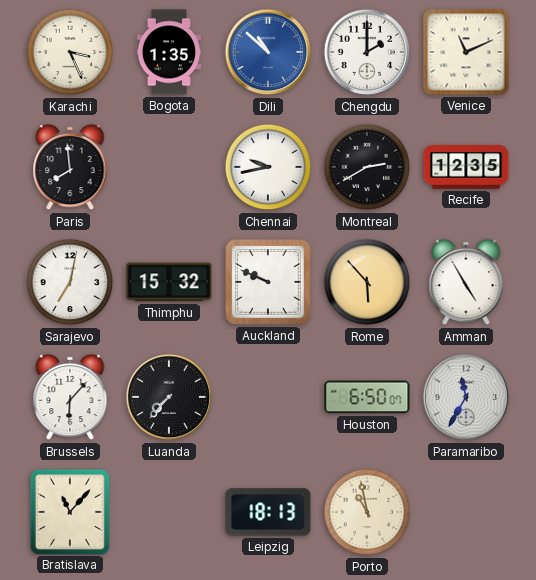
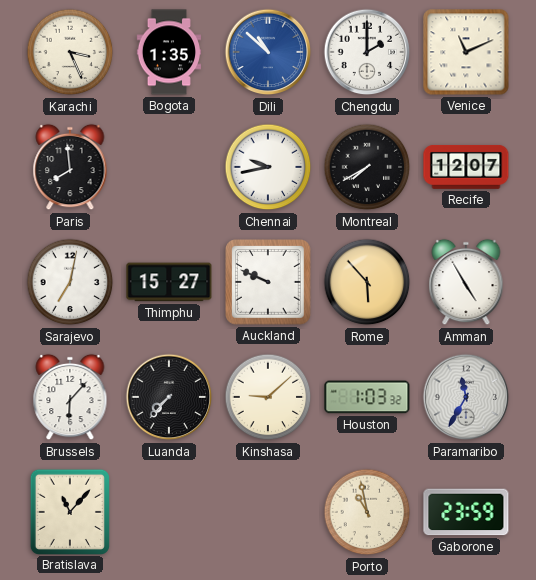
Montreal: 2:40 -> 7:40 (367, 167)
Recife: 12:35 -> 12:07 (466, 167)
Thimphu: 15:32 -> 15:27 (169, 282)
Kinshasa: none -> 9:08 (268, 397)
Houston: 6:50 -> 1:03 (367, 397)
Leipzig: 18:13 -> none (268, 512)
Gaborone: none -> 23:59 (466, 512)
